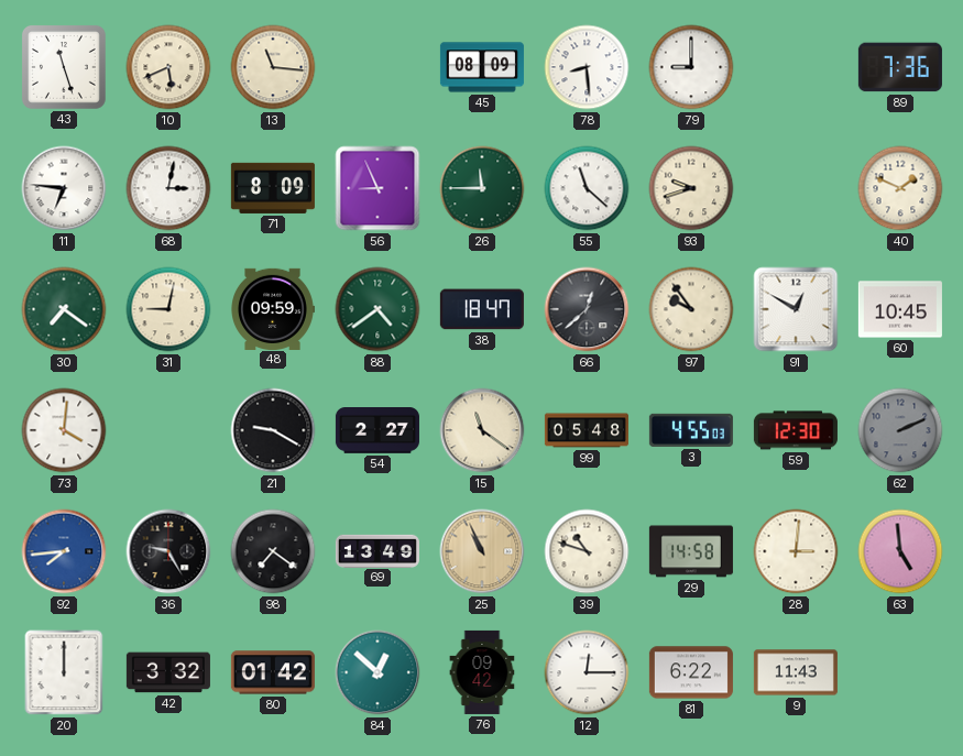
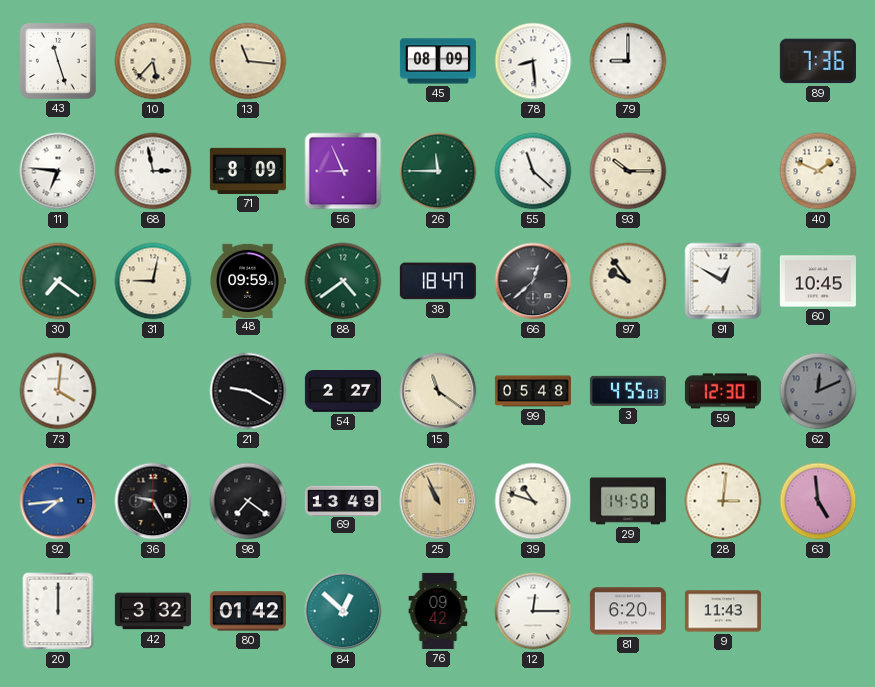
10: 5:41 -> 5:37 (153, 61)
68: 3:02 -> 2:58 (153, 171)
93: 9:42 -> 10:15 (628, 171)
62: 2:11 -> 12:11 (818, 391)
81: 6:22 -> 6:20 (628, 611)
